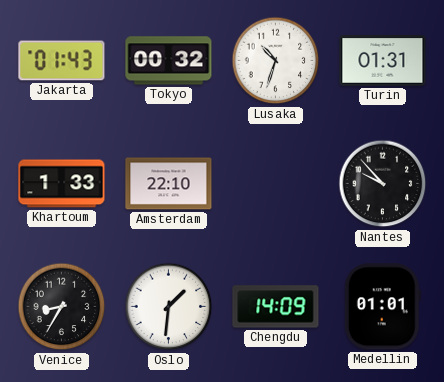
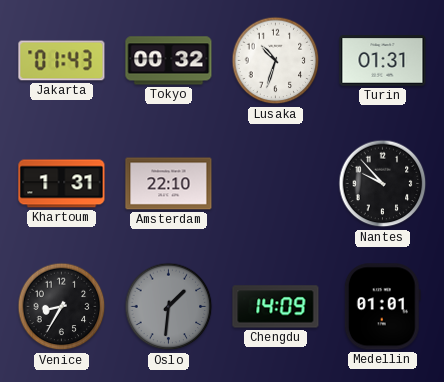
Khartoum: 1:33 -> 1:31 (62, 184)
Oslo dial: white -> grey (169, 307)
